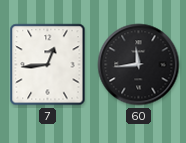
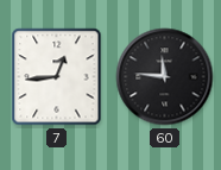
60: 11:44 -> 11:46 (165, 77)
